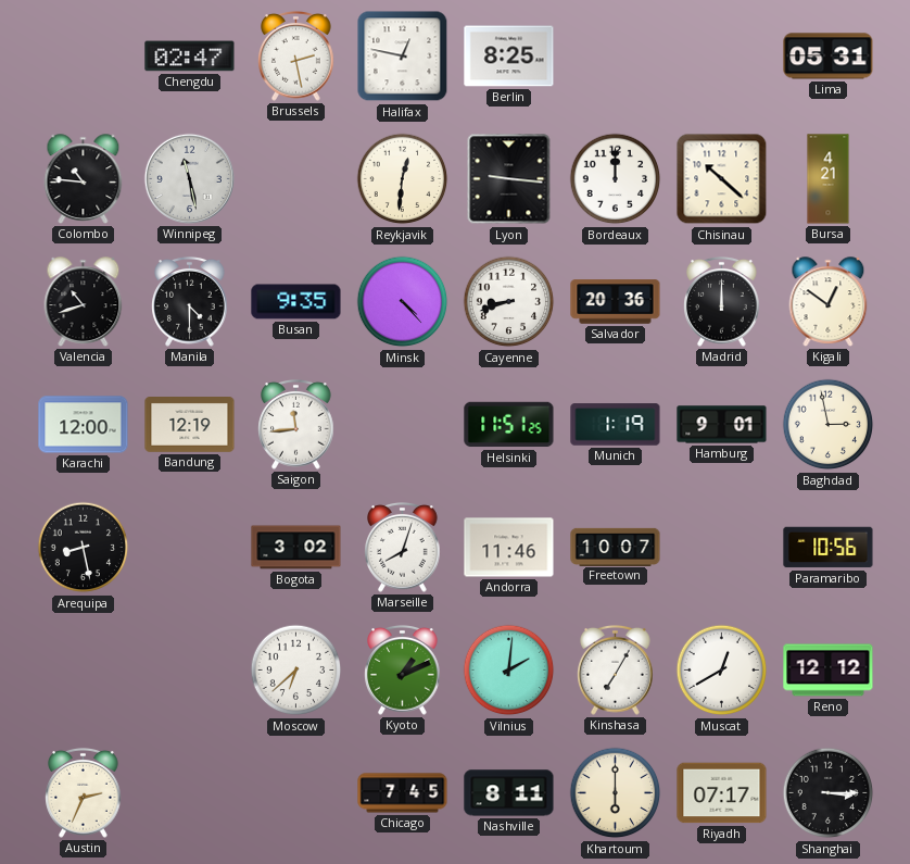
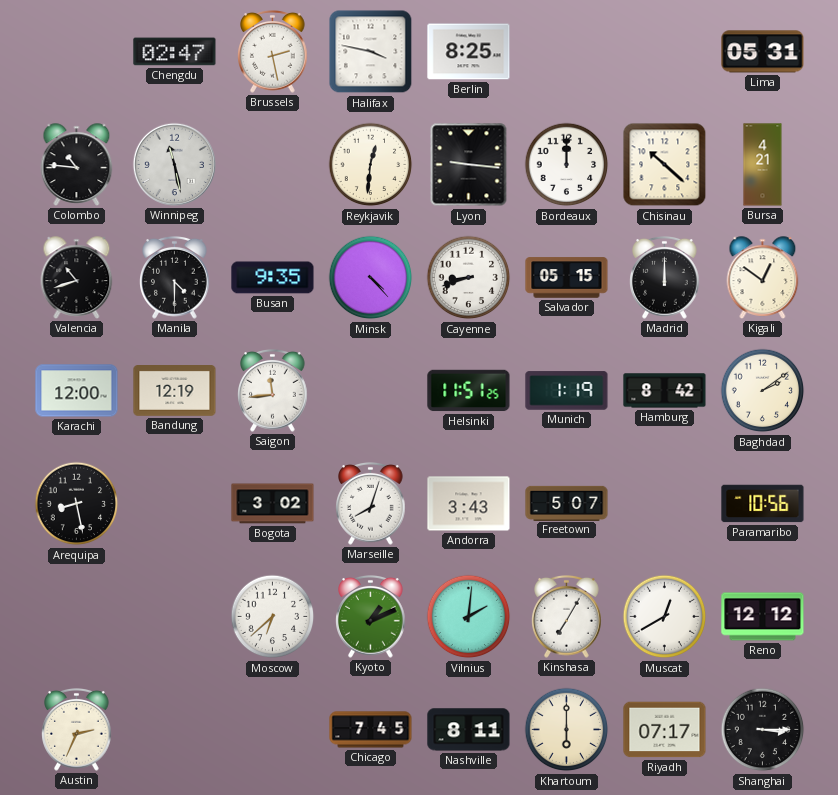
Halifax: 12:47 -> 3:47 (371, 52)
Salvador: 20:36 -> 05:15 (567, 278)
Hamburg: 9:01 -> 8:42 (665, 391)
Baghdad: 2:58 -> 2:09 (763, 391)
Andorra: 11:46 -> 3:43 (469, 504)
Freetown: 10:07 -> 5:07 (567, 503)
